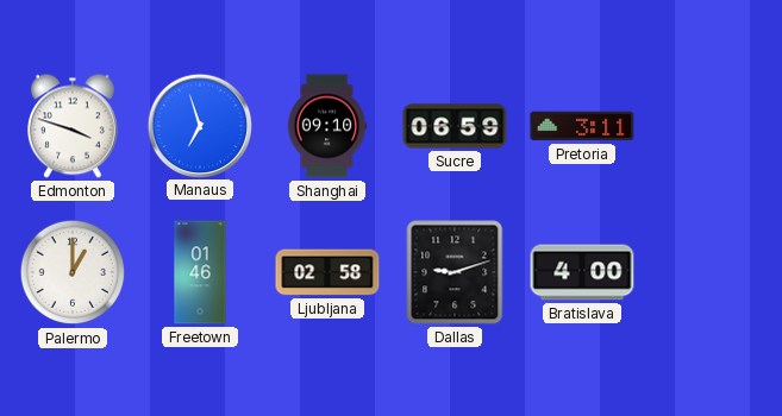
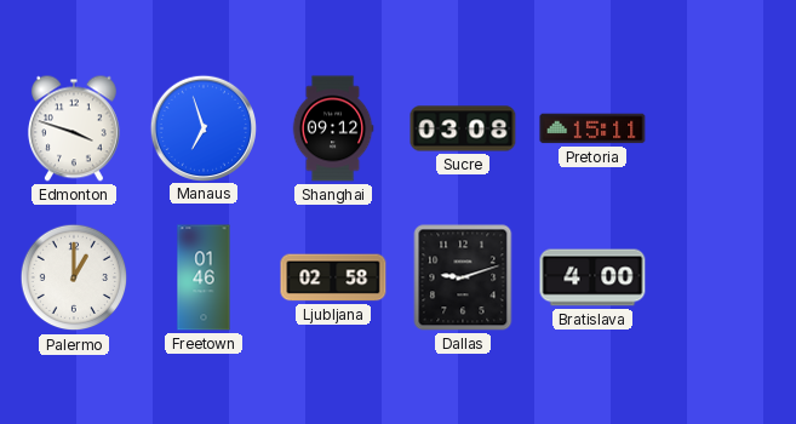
Shanghai: 09:10 -> 09:12 (333, 128)
Sucre: 06:59 -> 03:08 (463, 128)
Pretoria: 3:11 -> 15:11 (592, 128)
